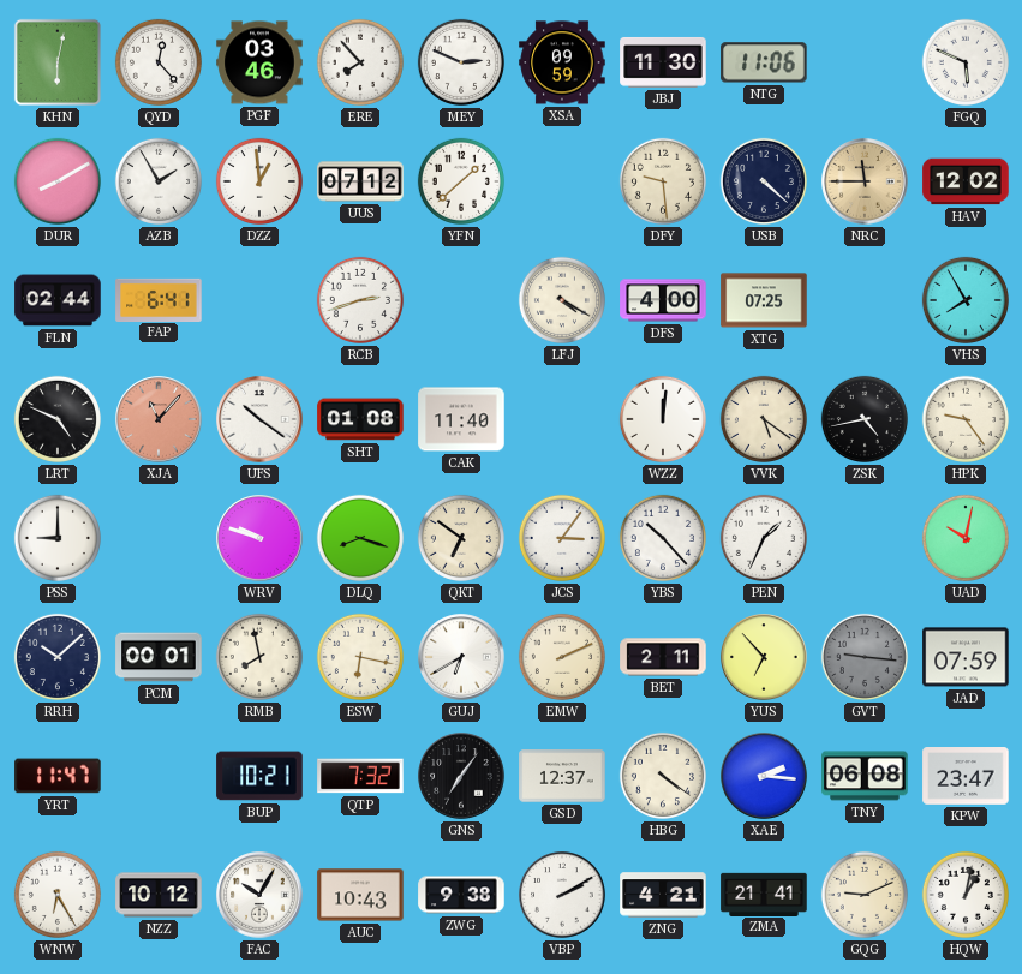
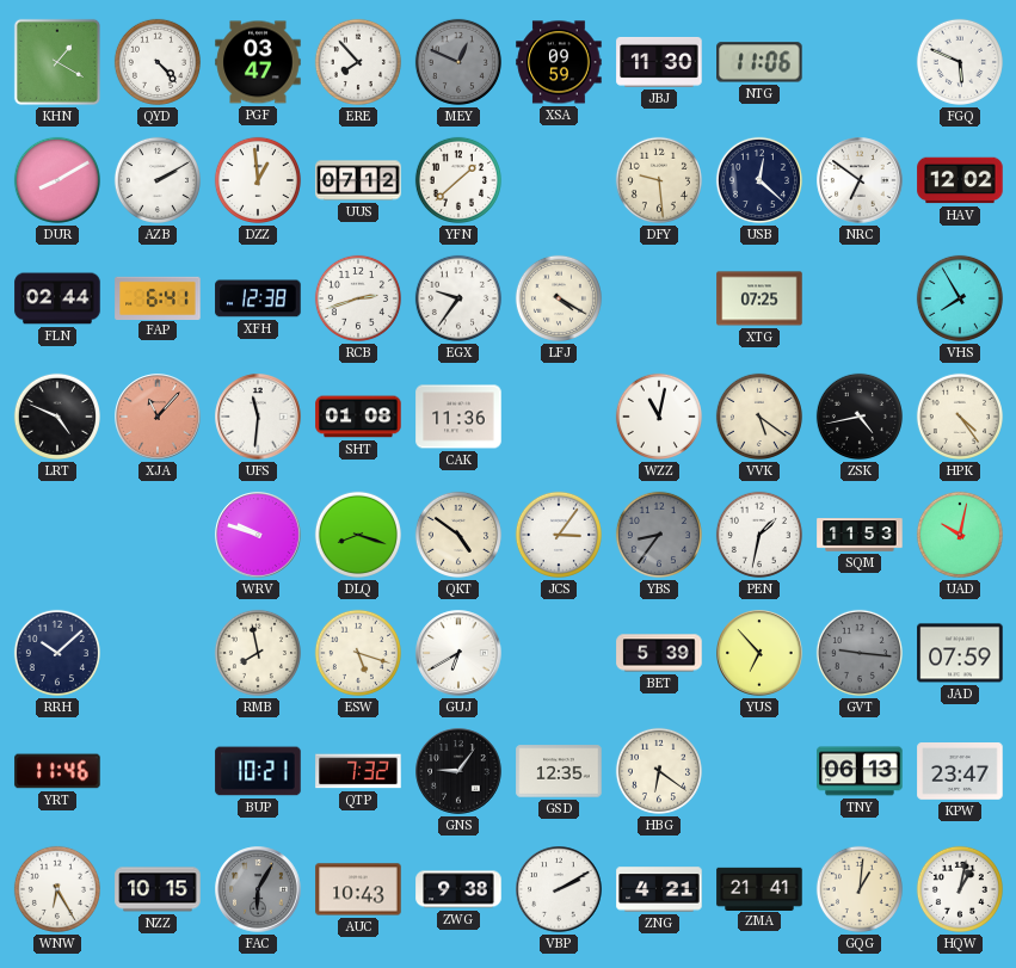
KHN: 6:02 -> 1:20 (57, 62)
QYD: 12:23 -> 4:23 (158, 62)
PGF: 03:46 -> 03:47 (258, 62)
MEY: 2:49 -> 12:49 (458, 62)
MEY dial: white -> grey (458, 62)
AZB: 1:55 -> 2:10 (158, 180)
USB: 4:22 -> 12:22 (759, 180)
NRC: 11:45 -> 6:51 (860, 180)
NRC dial: champagne -> white (860, 180)
XFH: none -> 12:38 (258, 298)
EGX: none -> 9:36 (458, 298)
DFS: 4:00 -> none (663, 300)
UFS: 10:21 -> 11:31 (258, 417)
CAK: 11:40 -> 11:36 (458, 417)
WZZ: 12:01 -> 11:02 (659, 417)
HPK: 9:24 -> 4:24 (960, 417)
PSS: 9:00 -> none (58, 538)
QKT: 6:51 -> 4:51 (458, 535)
YBS: 10:23 -> 8:36 (659, 535)
YBS dial: white -> grey (659, 535)
PEN: 1:34 -> 1:32 (759, 535)
SQM: none -> 11:53 (860, 535)
PCM: 00:01 -> none (159, 657)
ESW: 6:17 -> 5:18 (358, 653)
EMW: 2:11 -> none (562, 657)
BET: 2:11 -> 5:39 (659, 653)
YRT: 11:47 -> 11:46 (57, 771)
GNS: 7:06 -> 9:06 (458, 771)
GSD: 12:37 -> 12:35 (559, 771)
HBG: 4:21 -> 6:21 (659, 771)
XAE: 2:16 -> none (764, 776)
TNY: 06:08 -> 06:13 (860, 771)
NZZ: 10:12 -> 10:15 (158, 889)
FAC: 10:05 -> 6:05 (258, 889)
FAC dial: white -> grey (258, 889)
GQG: 9:11 -> 1:01 (860, 889)
